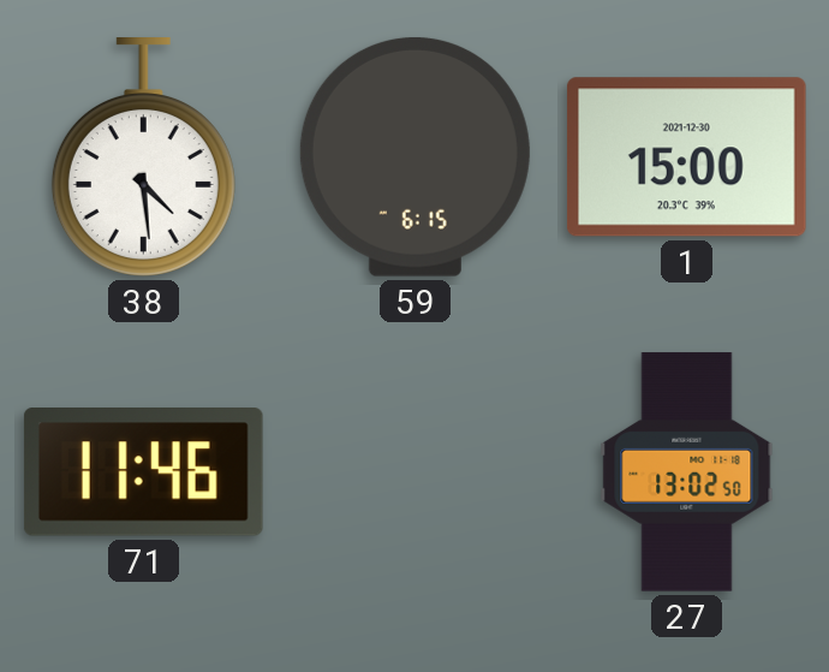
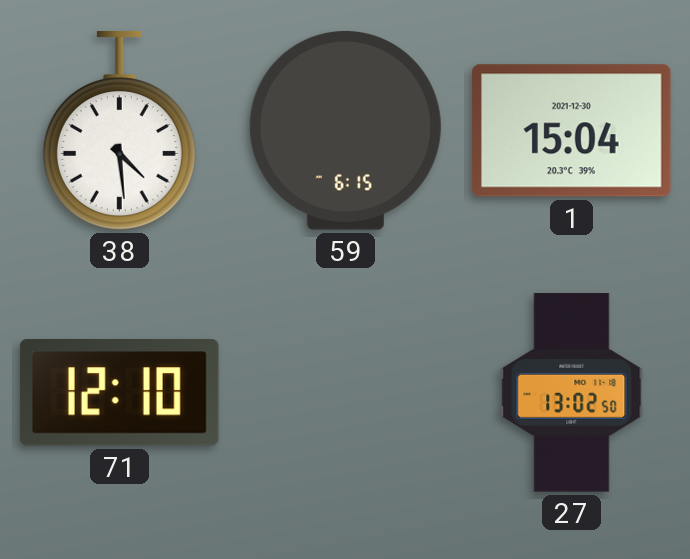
1: 15:00 -> 15:04 (572, 131)
71: 11:46 -> 12:10 (119, 393)
